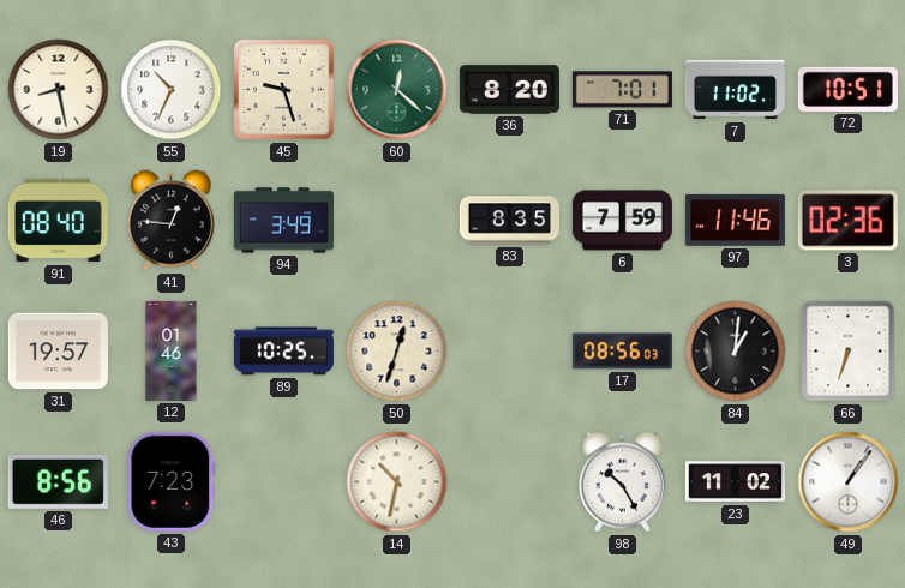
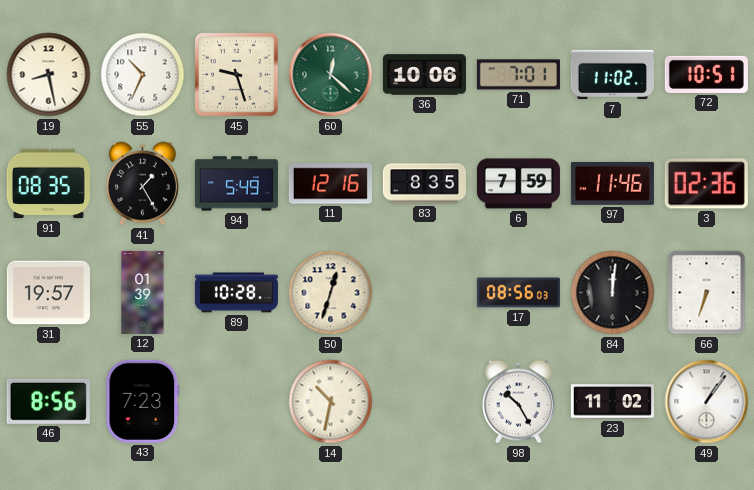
36: 8:20 -> 10:06 (424, 75)
91: 08:40 -> 08:35 (48, 184)
41: 12:46 -> 1:25 (142, 184)
94: 3:49 -> 5:49 (236, 184)
11: none -> 12:16 (330, 184)
12: 01:46 -> 01:39 (143, 292)
89: 10:25 -> 10:28 (236, 293)
84: 1:01 -> 12:01 (613, 293)
